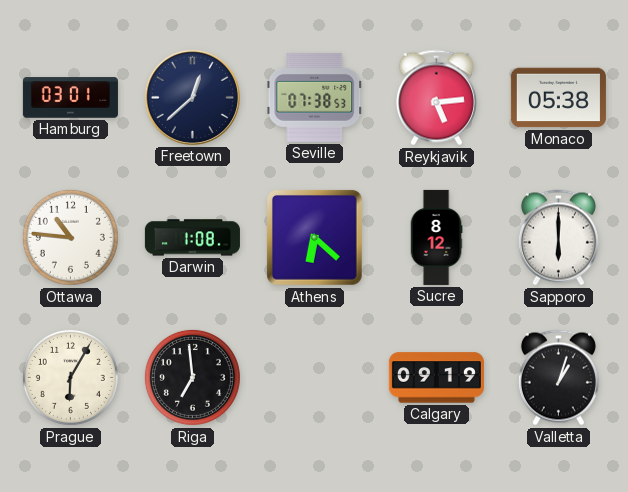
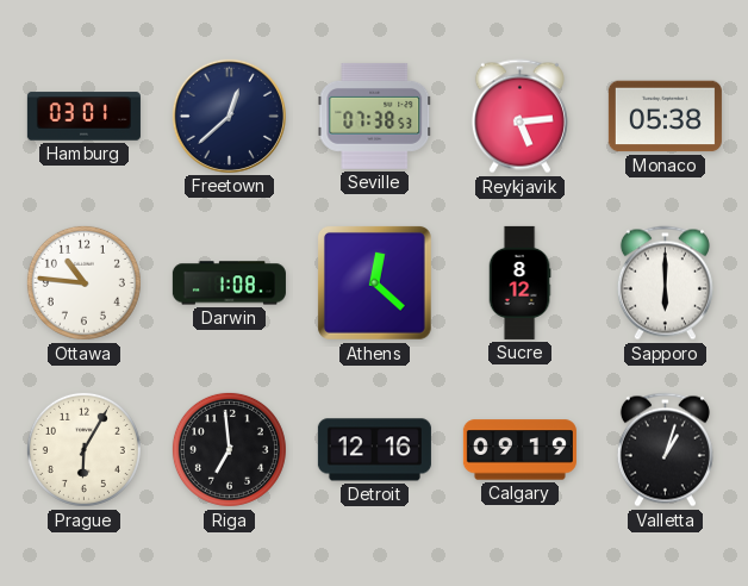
Athens: 6:22 -> 12:22 (374, 282)
Detroit: none -> 12:16 (374, 450)
